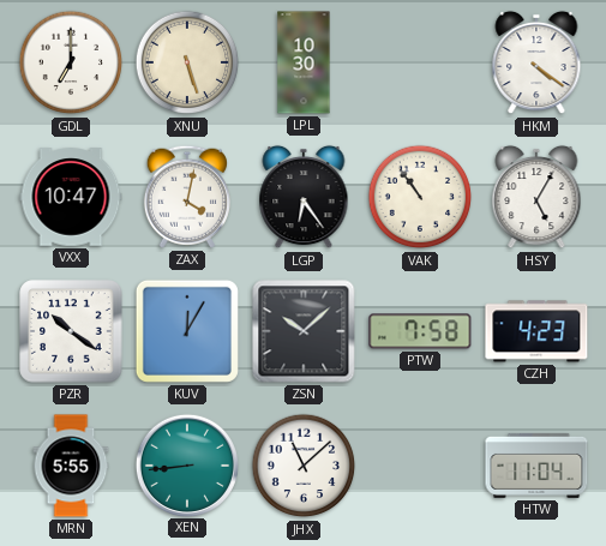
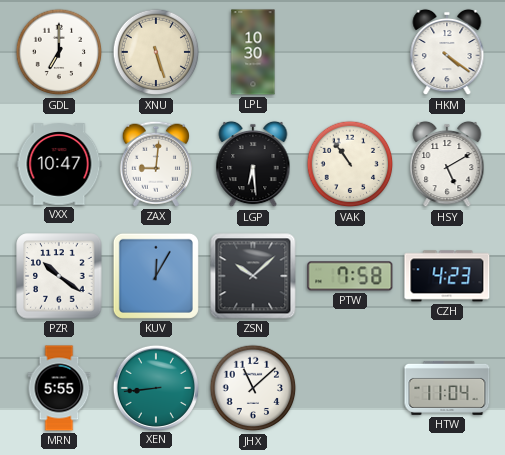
ZAX: 4:02 -> 9:01 (156, 164)
LGP: 6:24 -> 6:29 (253, 164)
HSY: 5:05 -> 5:10 (447, 164)
